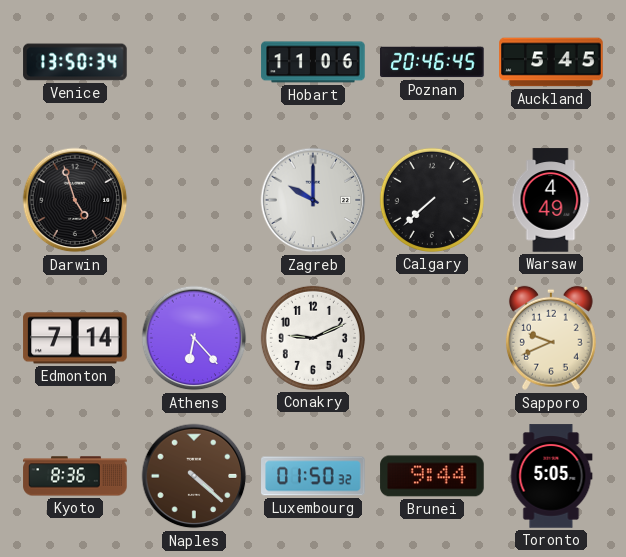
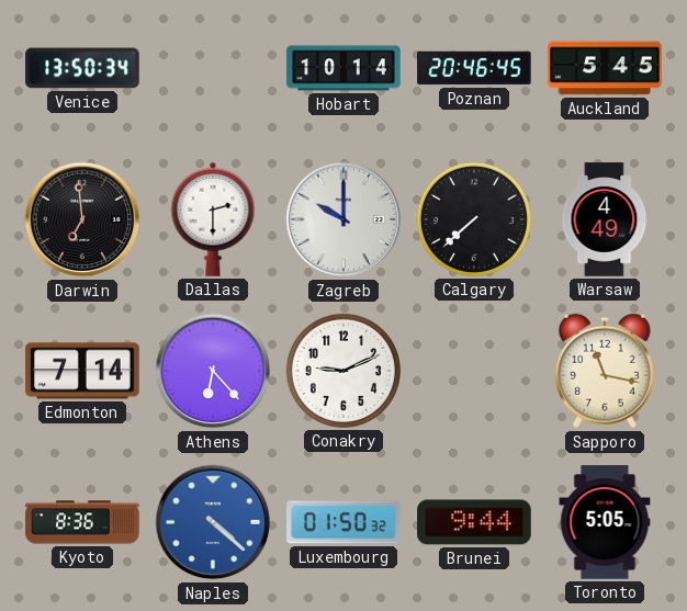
Hobart: 11:06 -> 10:14 (344, 68)
Darwin: 4:57 -> 6:59 (82, 219)
Dallas: none -> 2:30 (213, 219)
Sapporo: 9:41 -> 11:17 (605, 371)
Naples dial: brown -> blue (213, 522)
